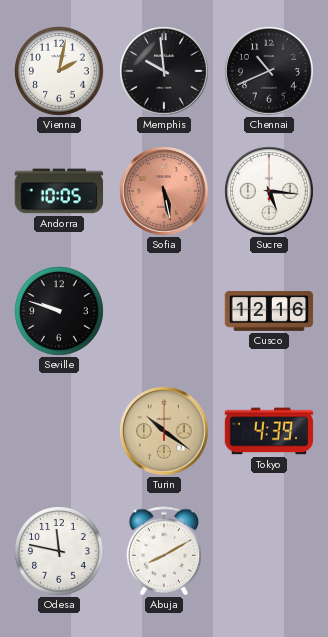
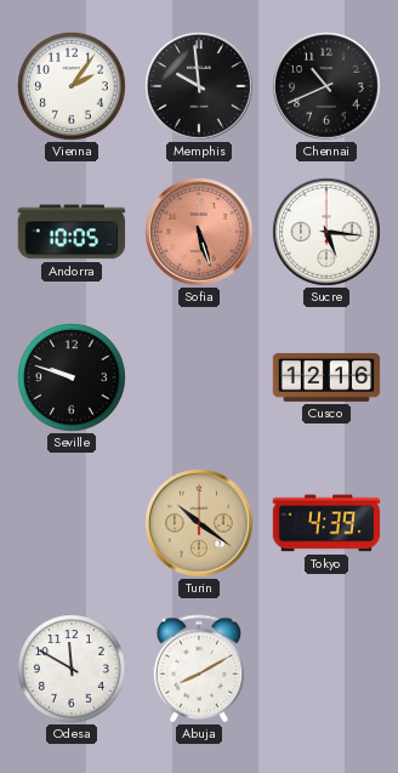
Vienna: 2:02 -> 2:06 (72, 86)
Sofia: 5:28 -> 5:27 (199, 232)
Odesa: 11:47 -> 11:50 (72, 669)
